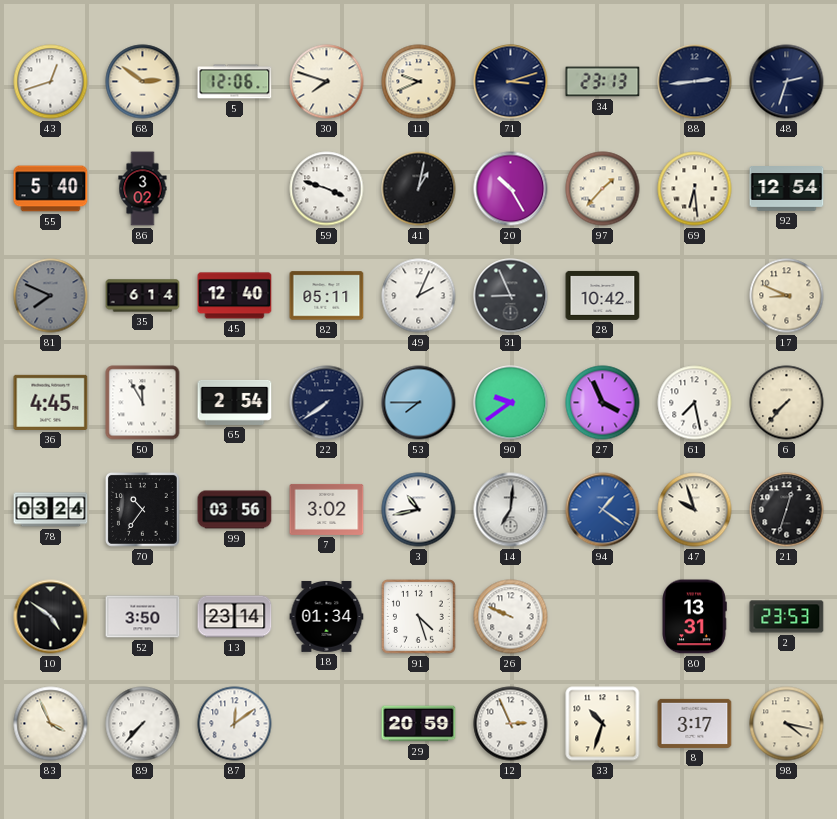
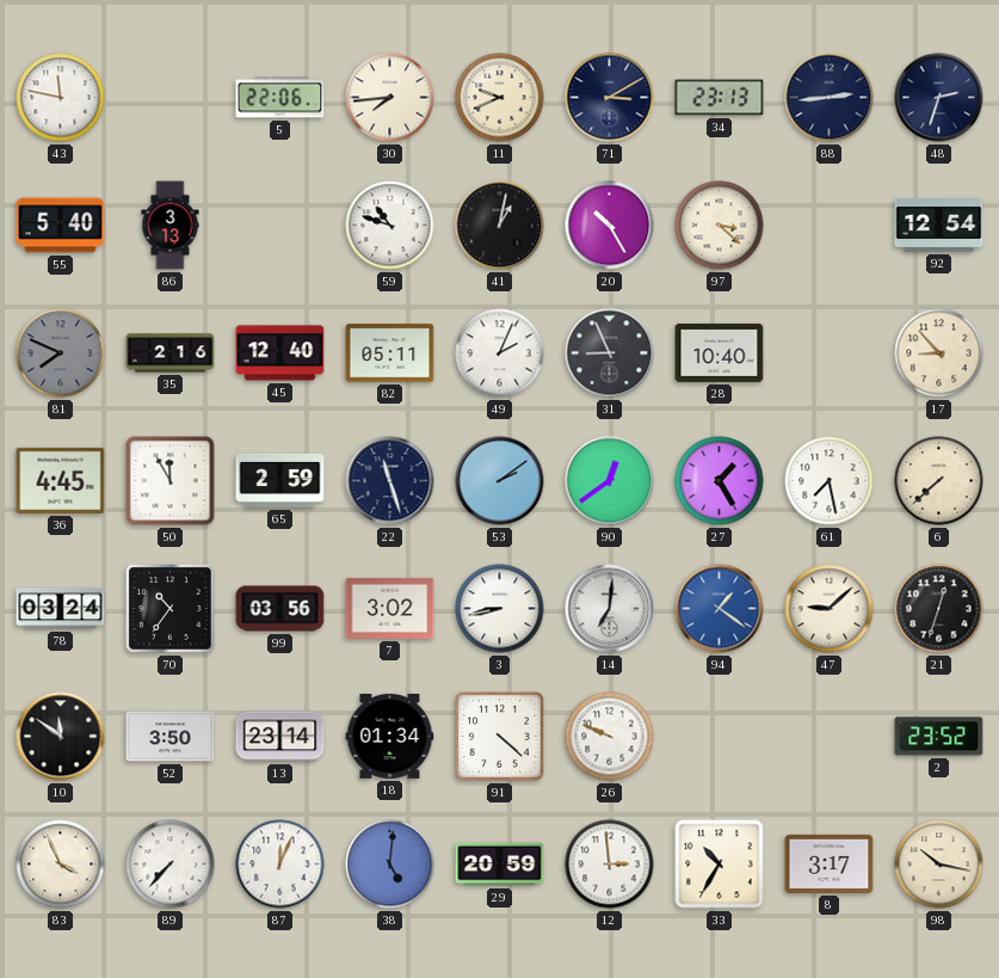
43: 12:42 -> 11:47 (61, 98)
68: 2:51 -> none (143, 82)
5: 12:06 -> 22:06 (280, 98)
30: 7:48 -> 7:44 (390, 98)
71: 3:12 -> 3:10 (610, 98)
86: 3:02 -> 3:13 (171, 226)
59: 3:48 -> 10:48 (390, 226)
97: 1:37 -> 3:22 (720, 226)
69: 6:29 -> none (695, 189)
35: 6:14 -> 2:16 (171, 353)
28: 10:42 -> 10:40 (720, 352)
17: 8:49 -> 8:53 (939, 353)
65: 2:54 -> 2:59 (280, 480)
22: 7:39 -> 11:27 (390, 481)
53: 7:45 -> 2:09 (500, 481)
90: 9:39 -> 12:39 (610, 481)
27: 3:56 -> 1:25 (720, 481)
6: 7:37 -> 7:38 (939, 481)
3: 10:43 -> 8:43 (500, 609)
47: 9:57 -> 9:08 (830, 609)
10: 4:51 -> 11:51 (61, 737)
91: 4:27 -> 4:22 (499, 736)
80: 13:31 -> none (694, 617)
2: 23:53 -> 23:52 (939, 737)
87: 12:09 -> 12:04 (280, 865)
38: none -> 5:01 (390, 865)
12: 2:56 -> 2:59 (610, 865)
33: 10:33 -> 10:35 (720, 865)
98: 4:17 -> 10:17 (939, 865)
